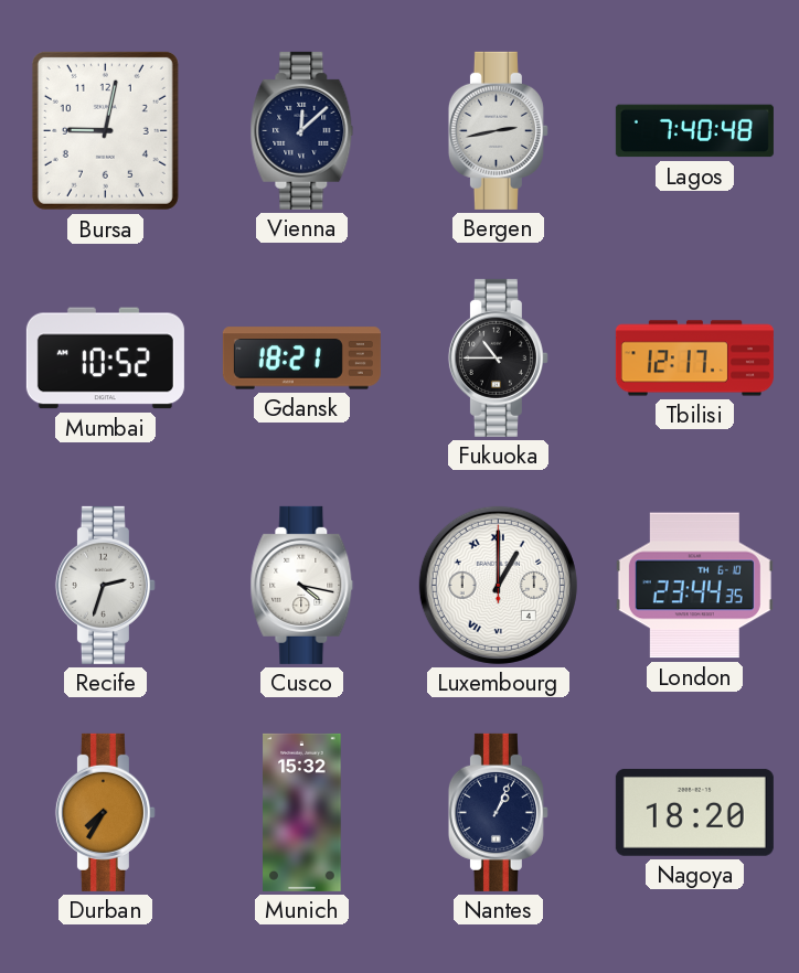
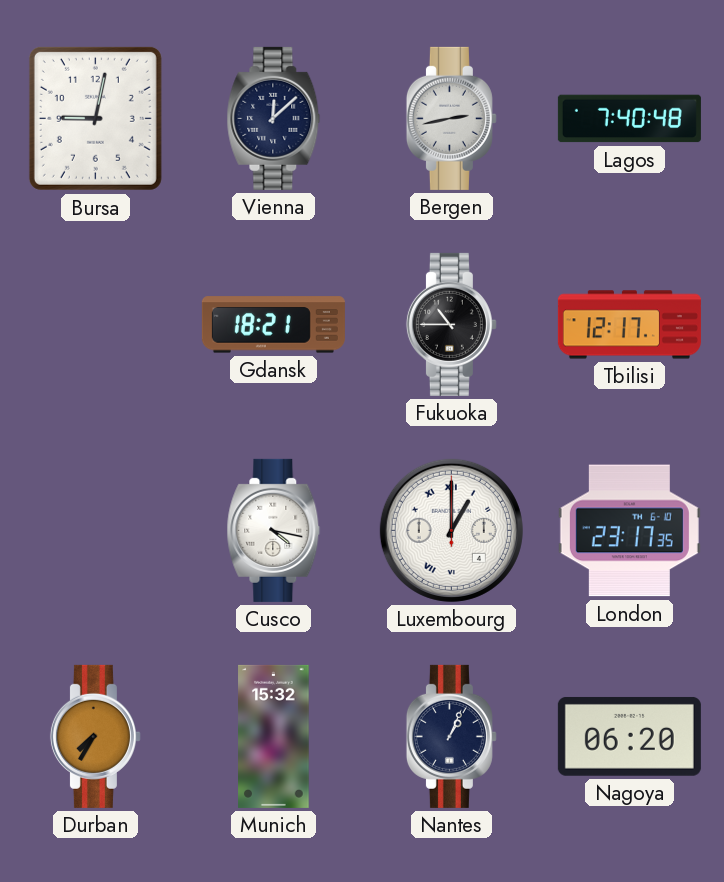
Mumbai: 10:52 -> none (105, 359)
Recife: 2:33 -> none (105, 585)
London: 23:44 -> 23:17 (629, 531)
Nagoya: 18:20 -> 06:20 (629, 736)
